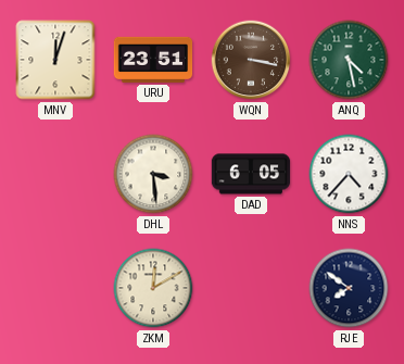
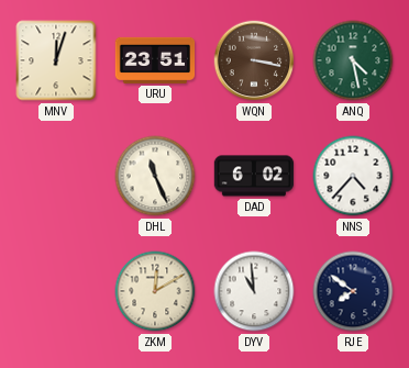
DHL: 3:29 -> 11:26 (155, 176)
DAD: 6:05 -> 6:02 (254, 176)
DYV: none -> 10:59 (254, 291)
